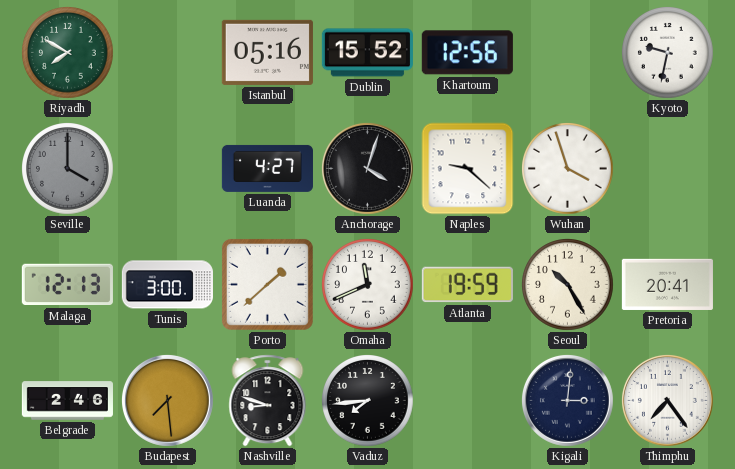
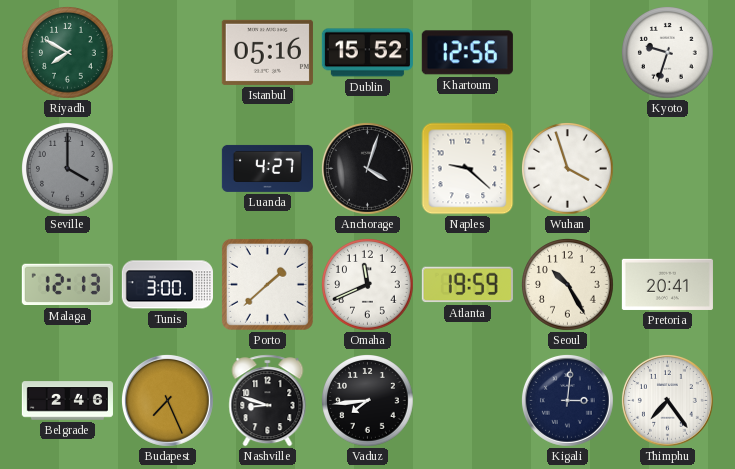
Kyoto: 9:32 -> 9:33 (668, 53)
Budapest: 7:29 -> 7:26 (167, 400)
